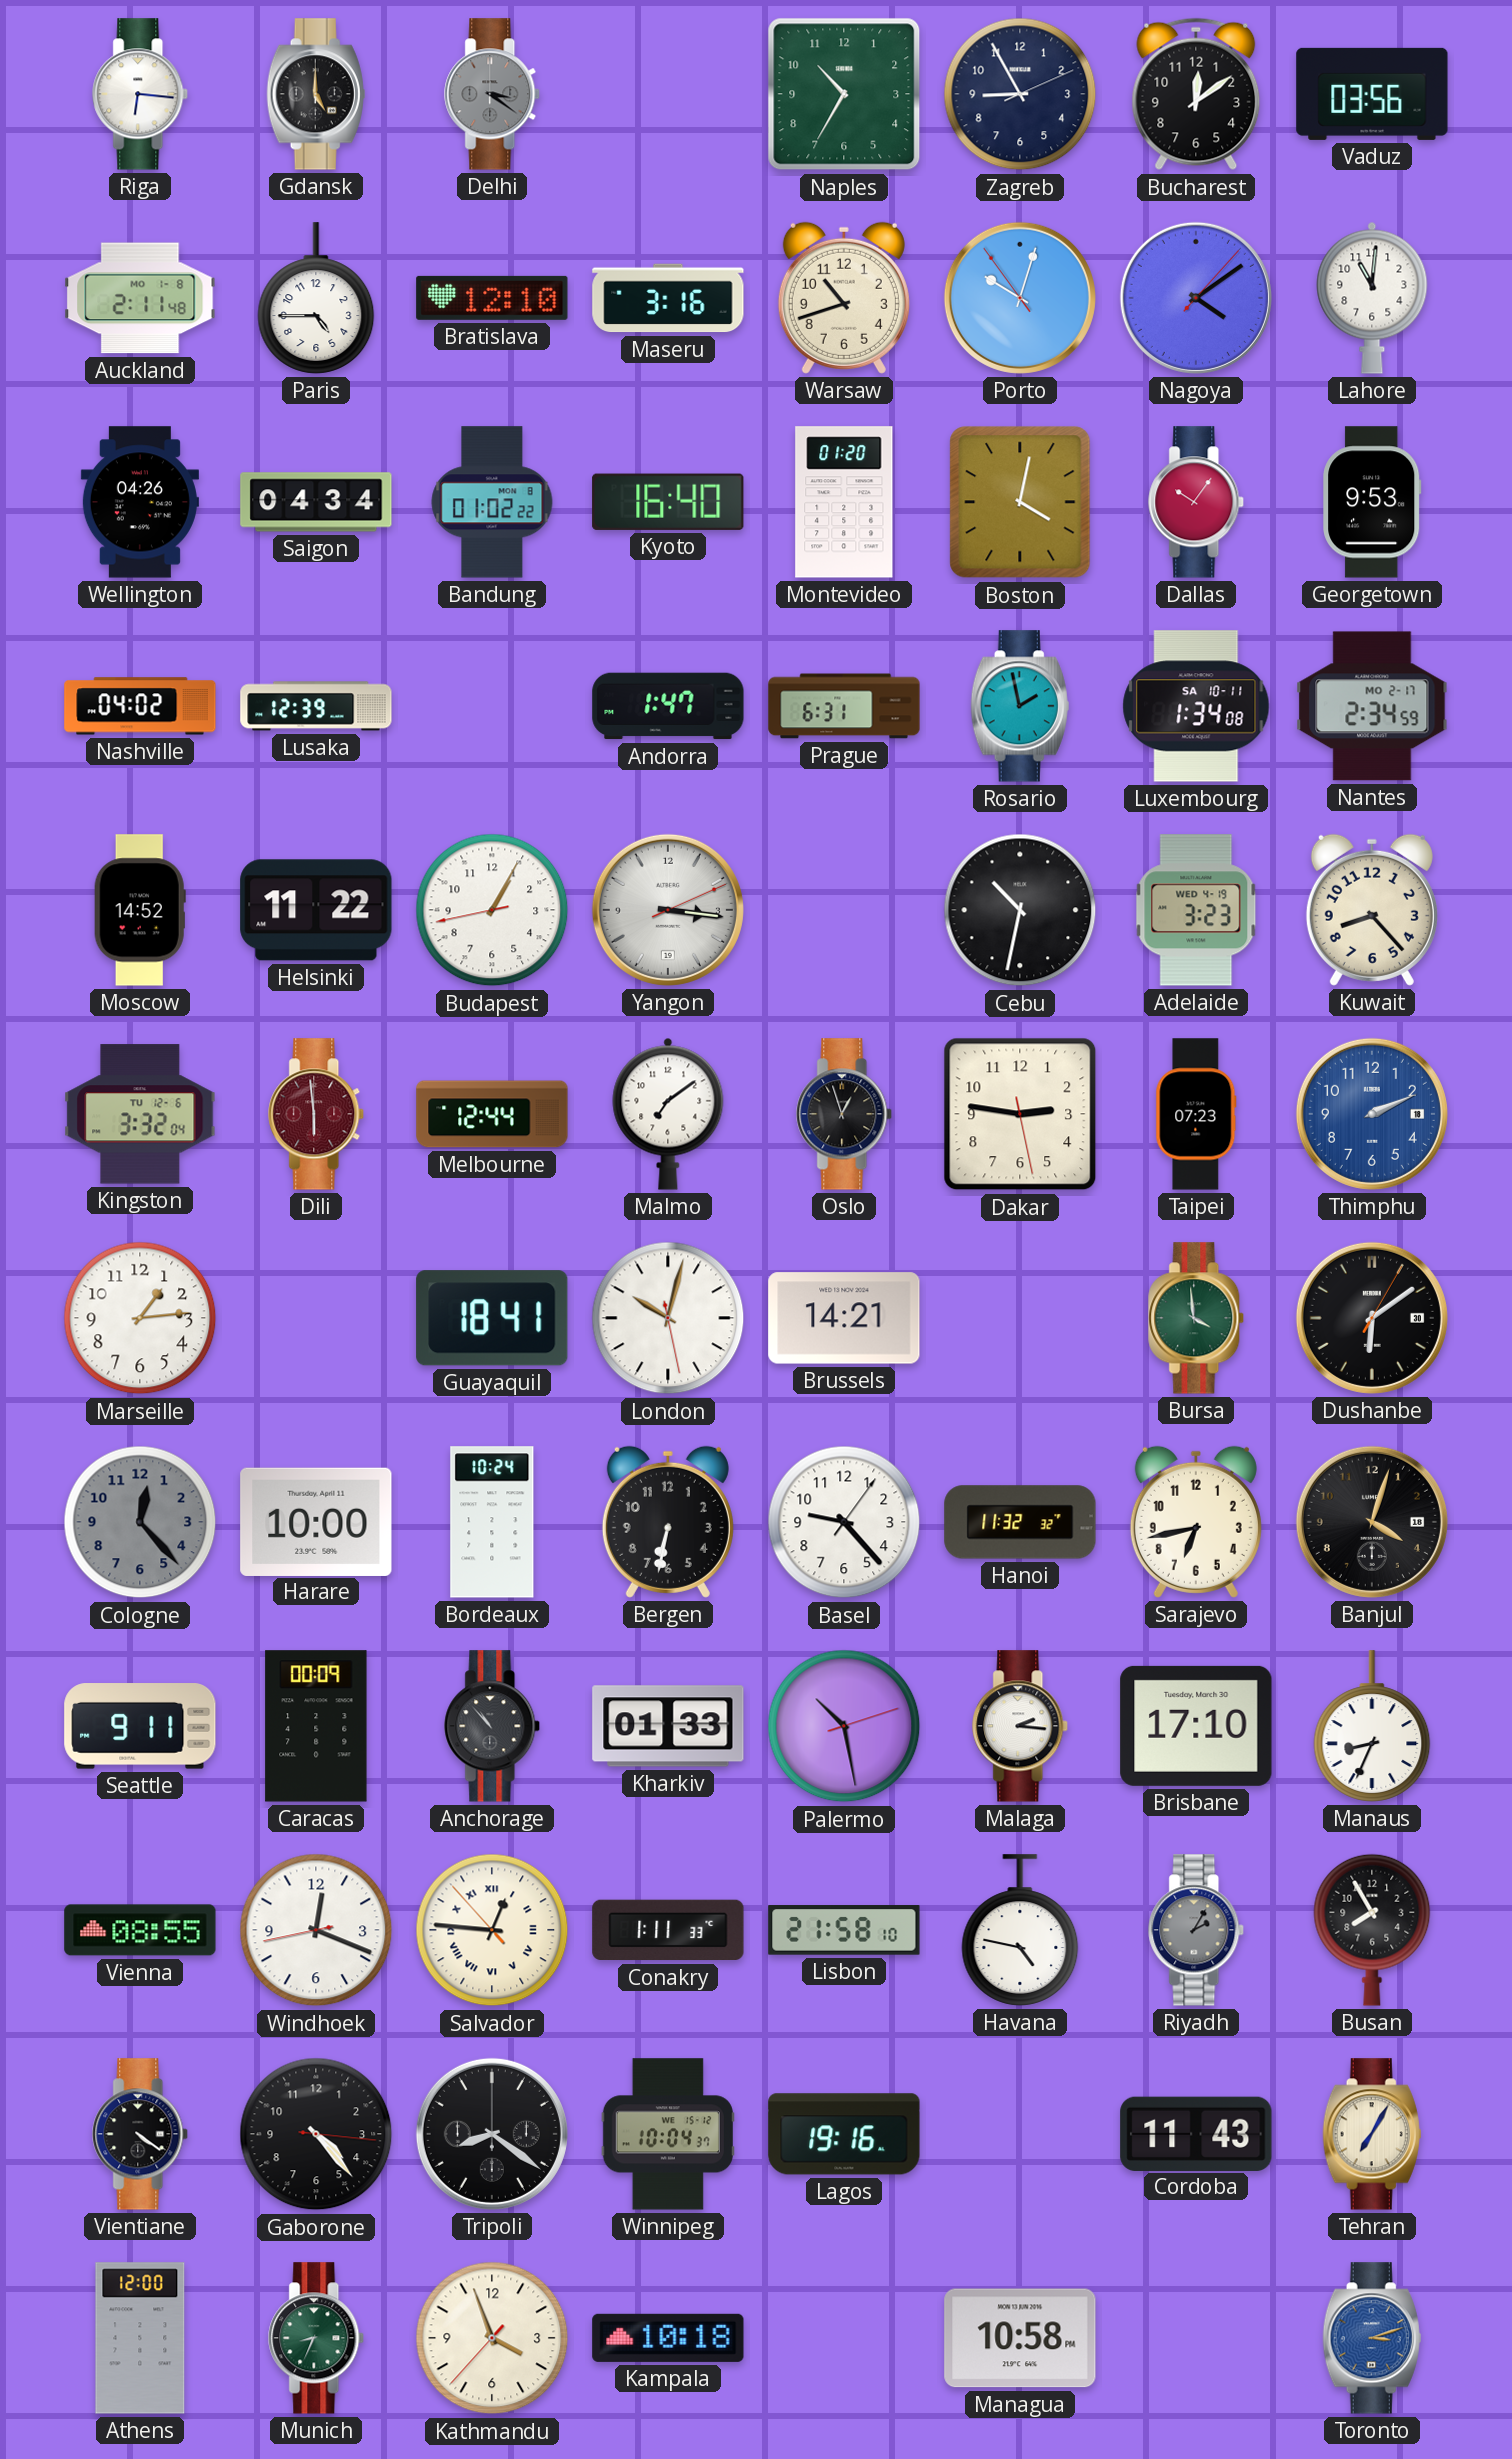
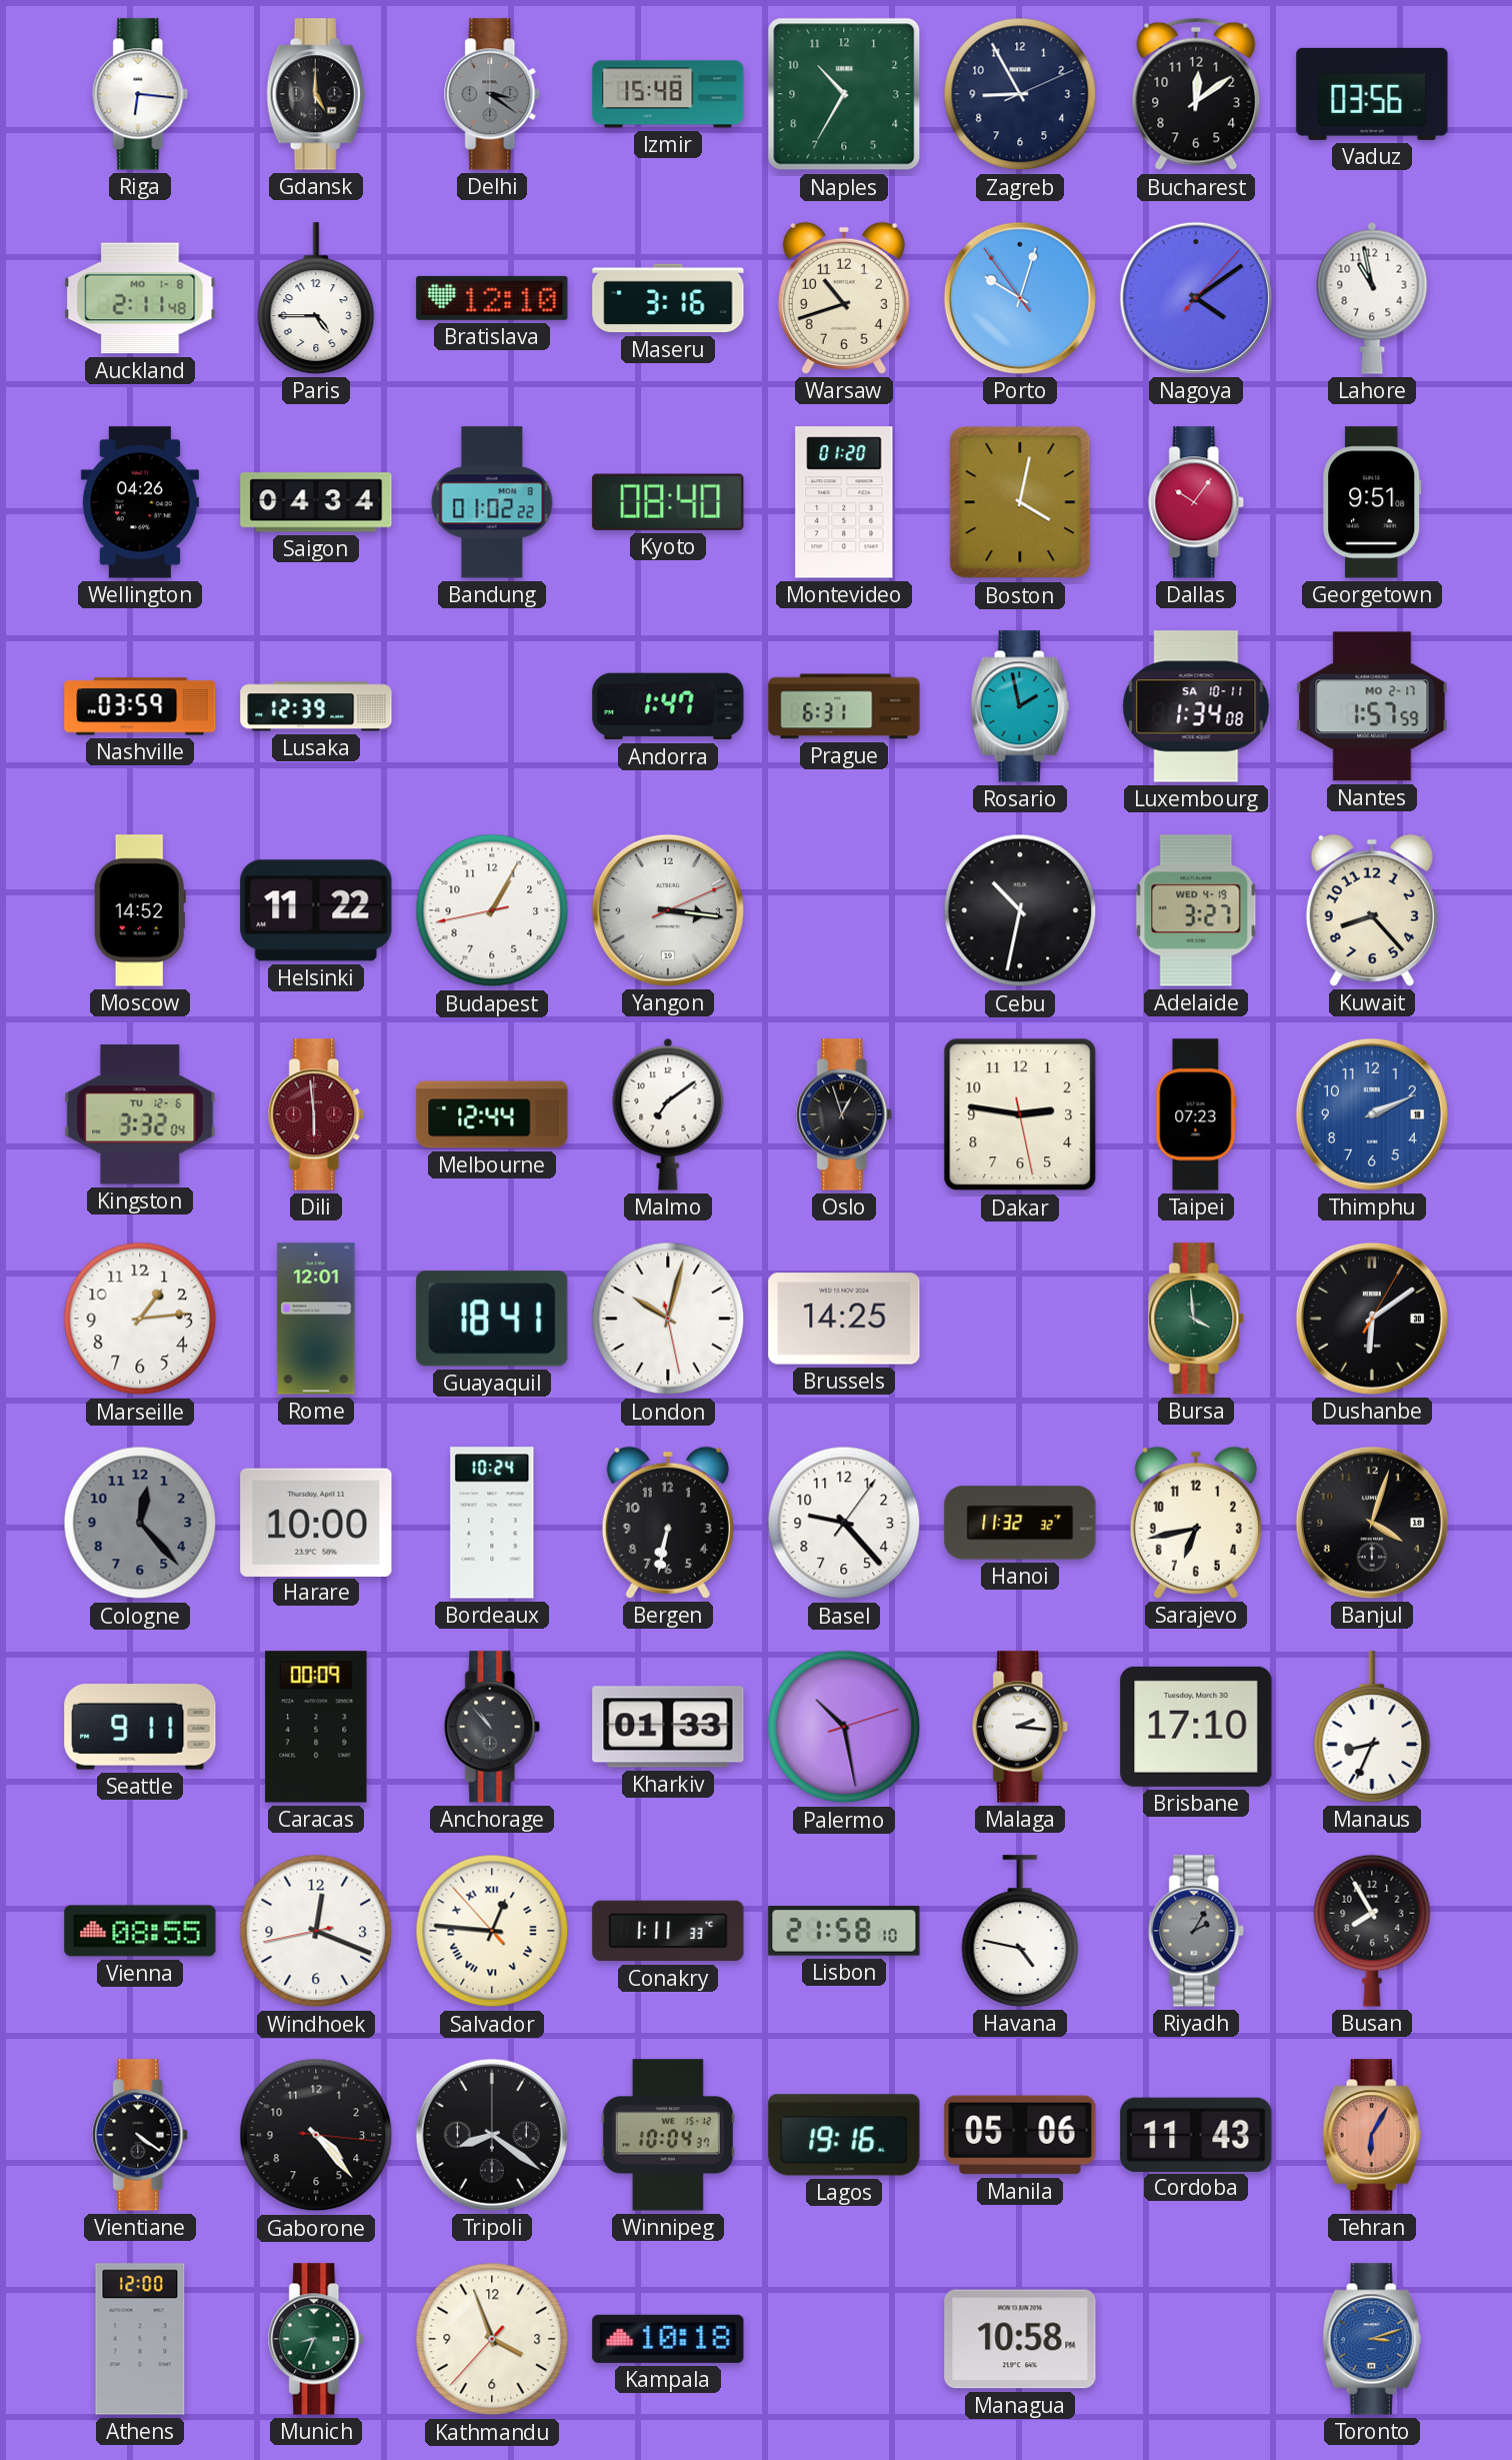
Izmir: none -> 15:48 (668, 94)
Lahore: 11:01 -> 10:58 (1372, 298)
Kyoto: 16:40 -> 08:40 (668, 502)
Georgetown: 9:53 -> 9:51 (1372, 502)
Nashville: 04:02 -> 03:59 (140, 706)
Nantes: 2:34 -> 1:57 (1372, 706)
Adelaide: 3:23 -> 3:27 (1196, 910)
Rome: none -> 12:01 (316, 1319)
Brussels: 14:21 -> 14:25 (844, 1319)
Manila: none -> 05:06 (1020, 2135)
Tehran: 7:05 -> 6:05 (1372, 2135)
Tehran dial: cream -> salmon (1372, 2135)
